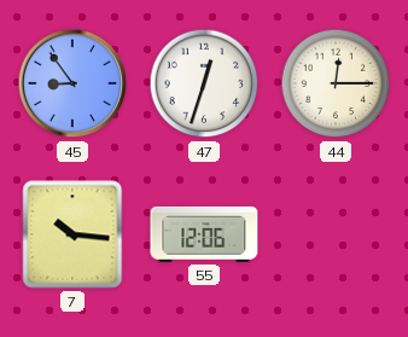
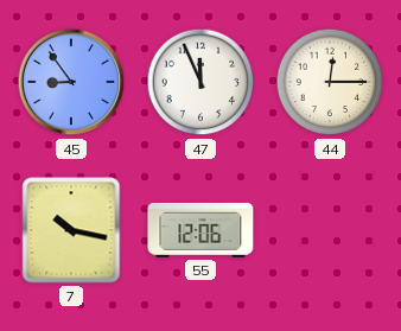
47: 12:33 -> 11:56 (200, 82)
7: 10:16 -> 10:17 (71, 230)
